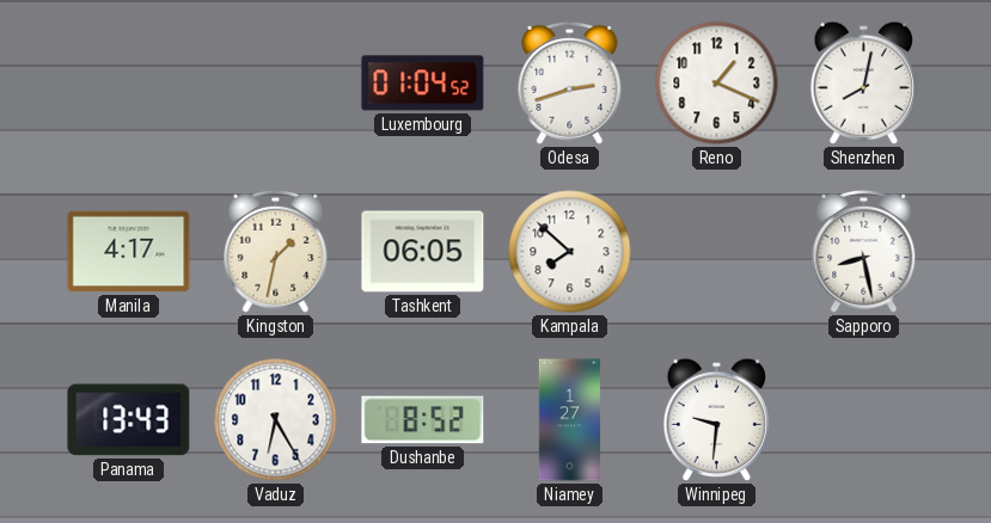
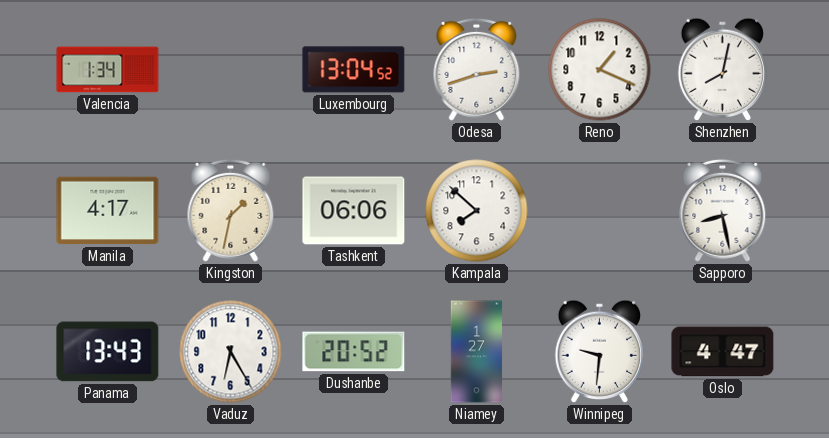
Valencia: none -> 1:34 (108, 70)
Luxembourg: 01:04 -> 13:04 (354, 70)
Tashkent: 06:05 -> 06:06 (354, 211)
Dushanbe: 8:52 -> 20:52 (354, 352)
Oslo: none -> 4:47 (723, 352)
